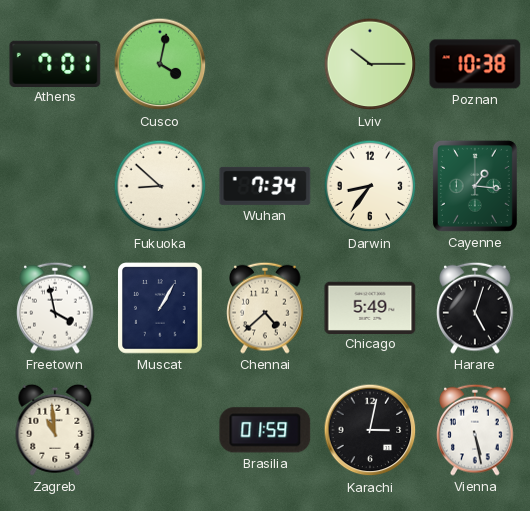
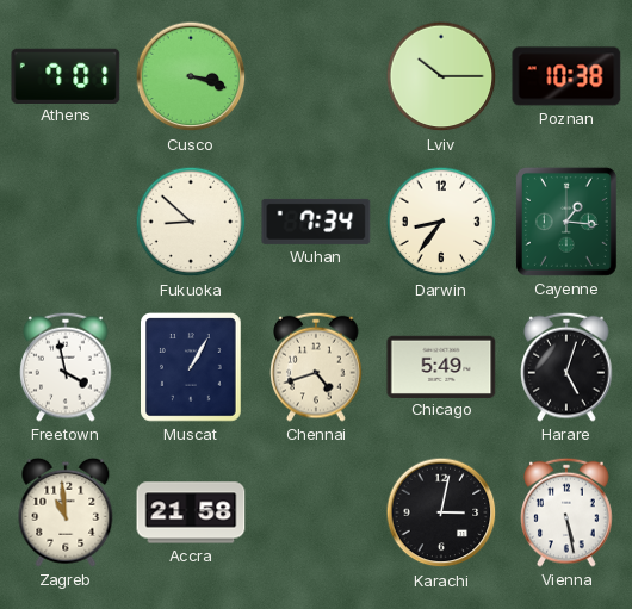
Cusco: 4:02 -> 3:18 (191, 76)
Chennai: 4:38 -> 4:42 (316, 367)
Accra: none -> 21:58 (191, 512)
Brasilia: 01:59 -> none (265, 430)
